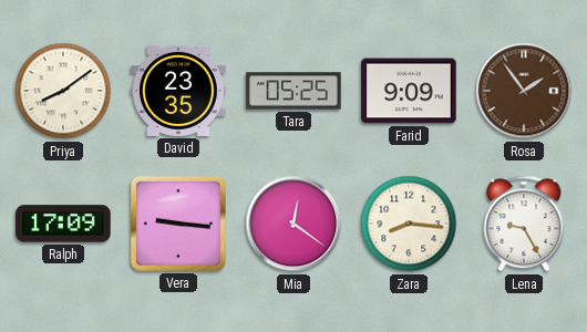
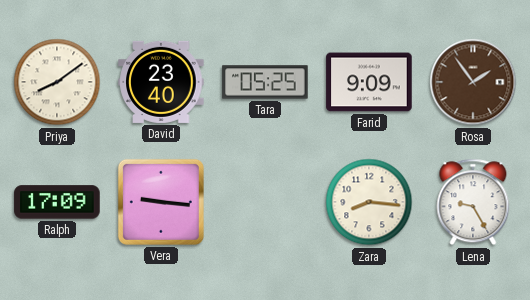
David: 23:35 -> 23:40 (161, 82)
Mia: 12:21 -> none (293, 224)
